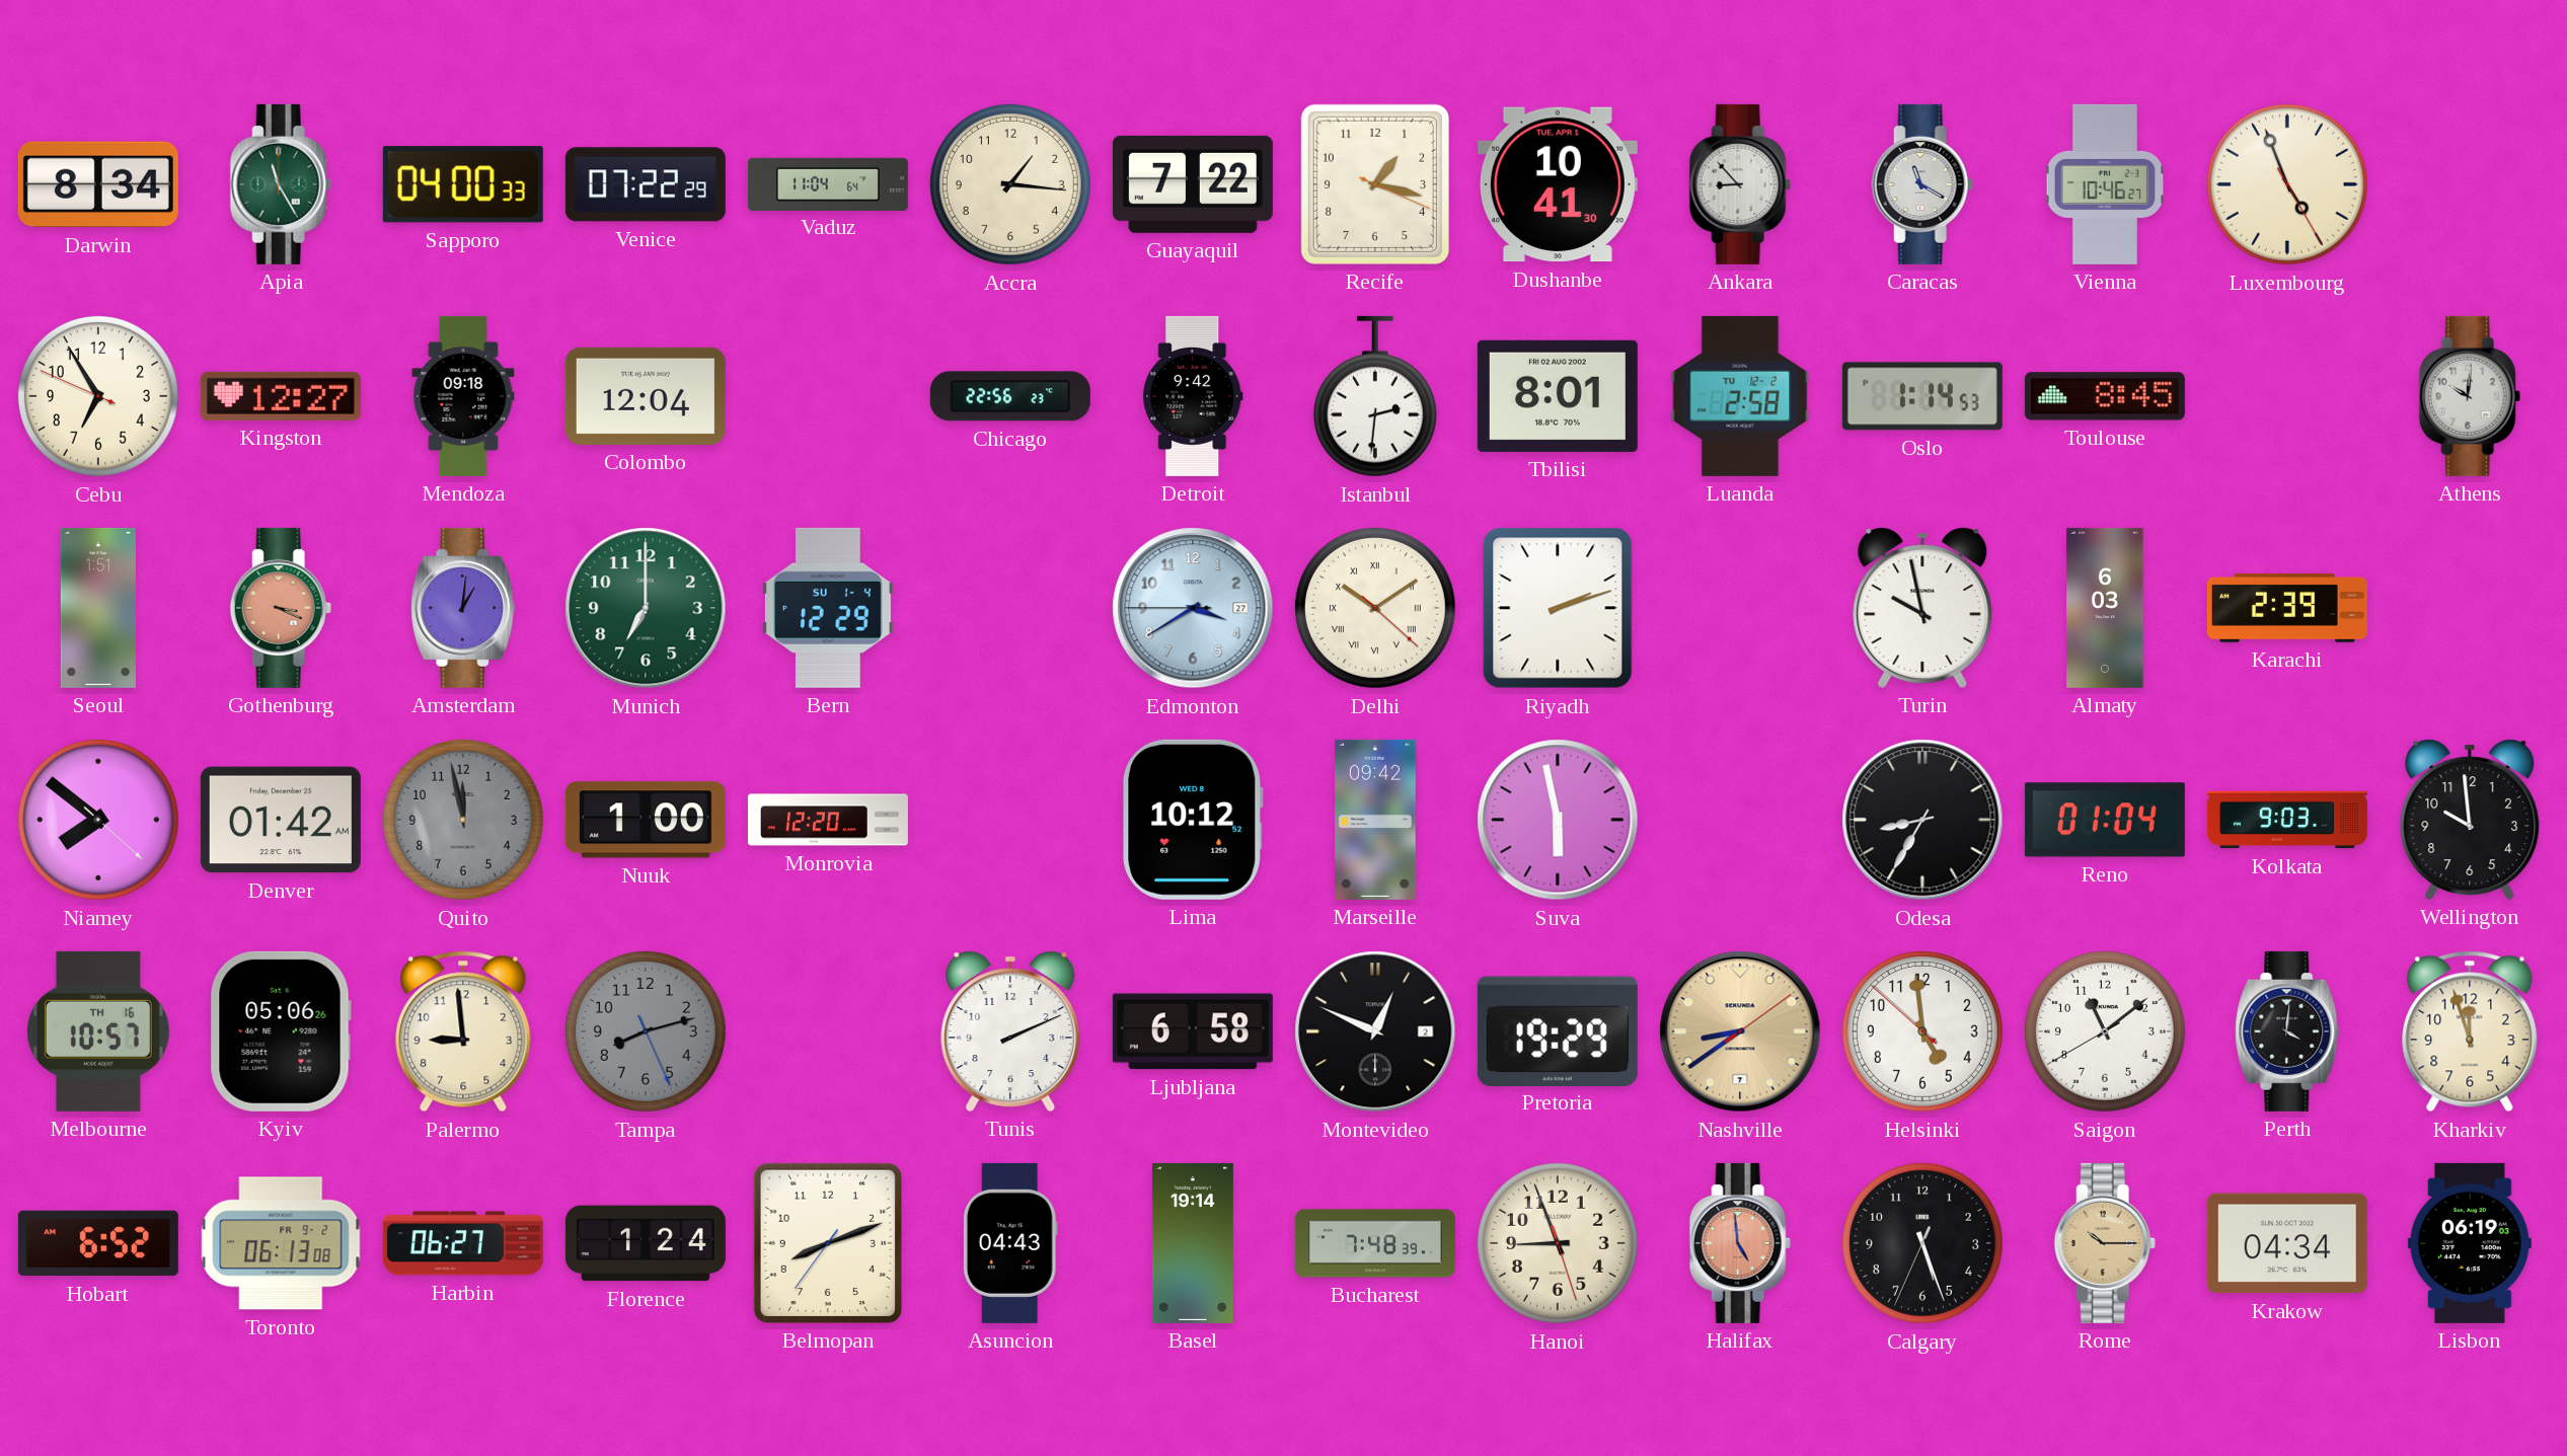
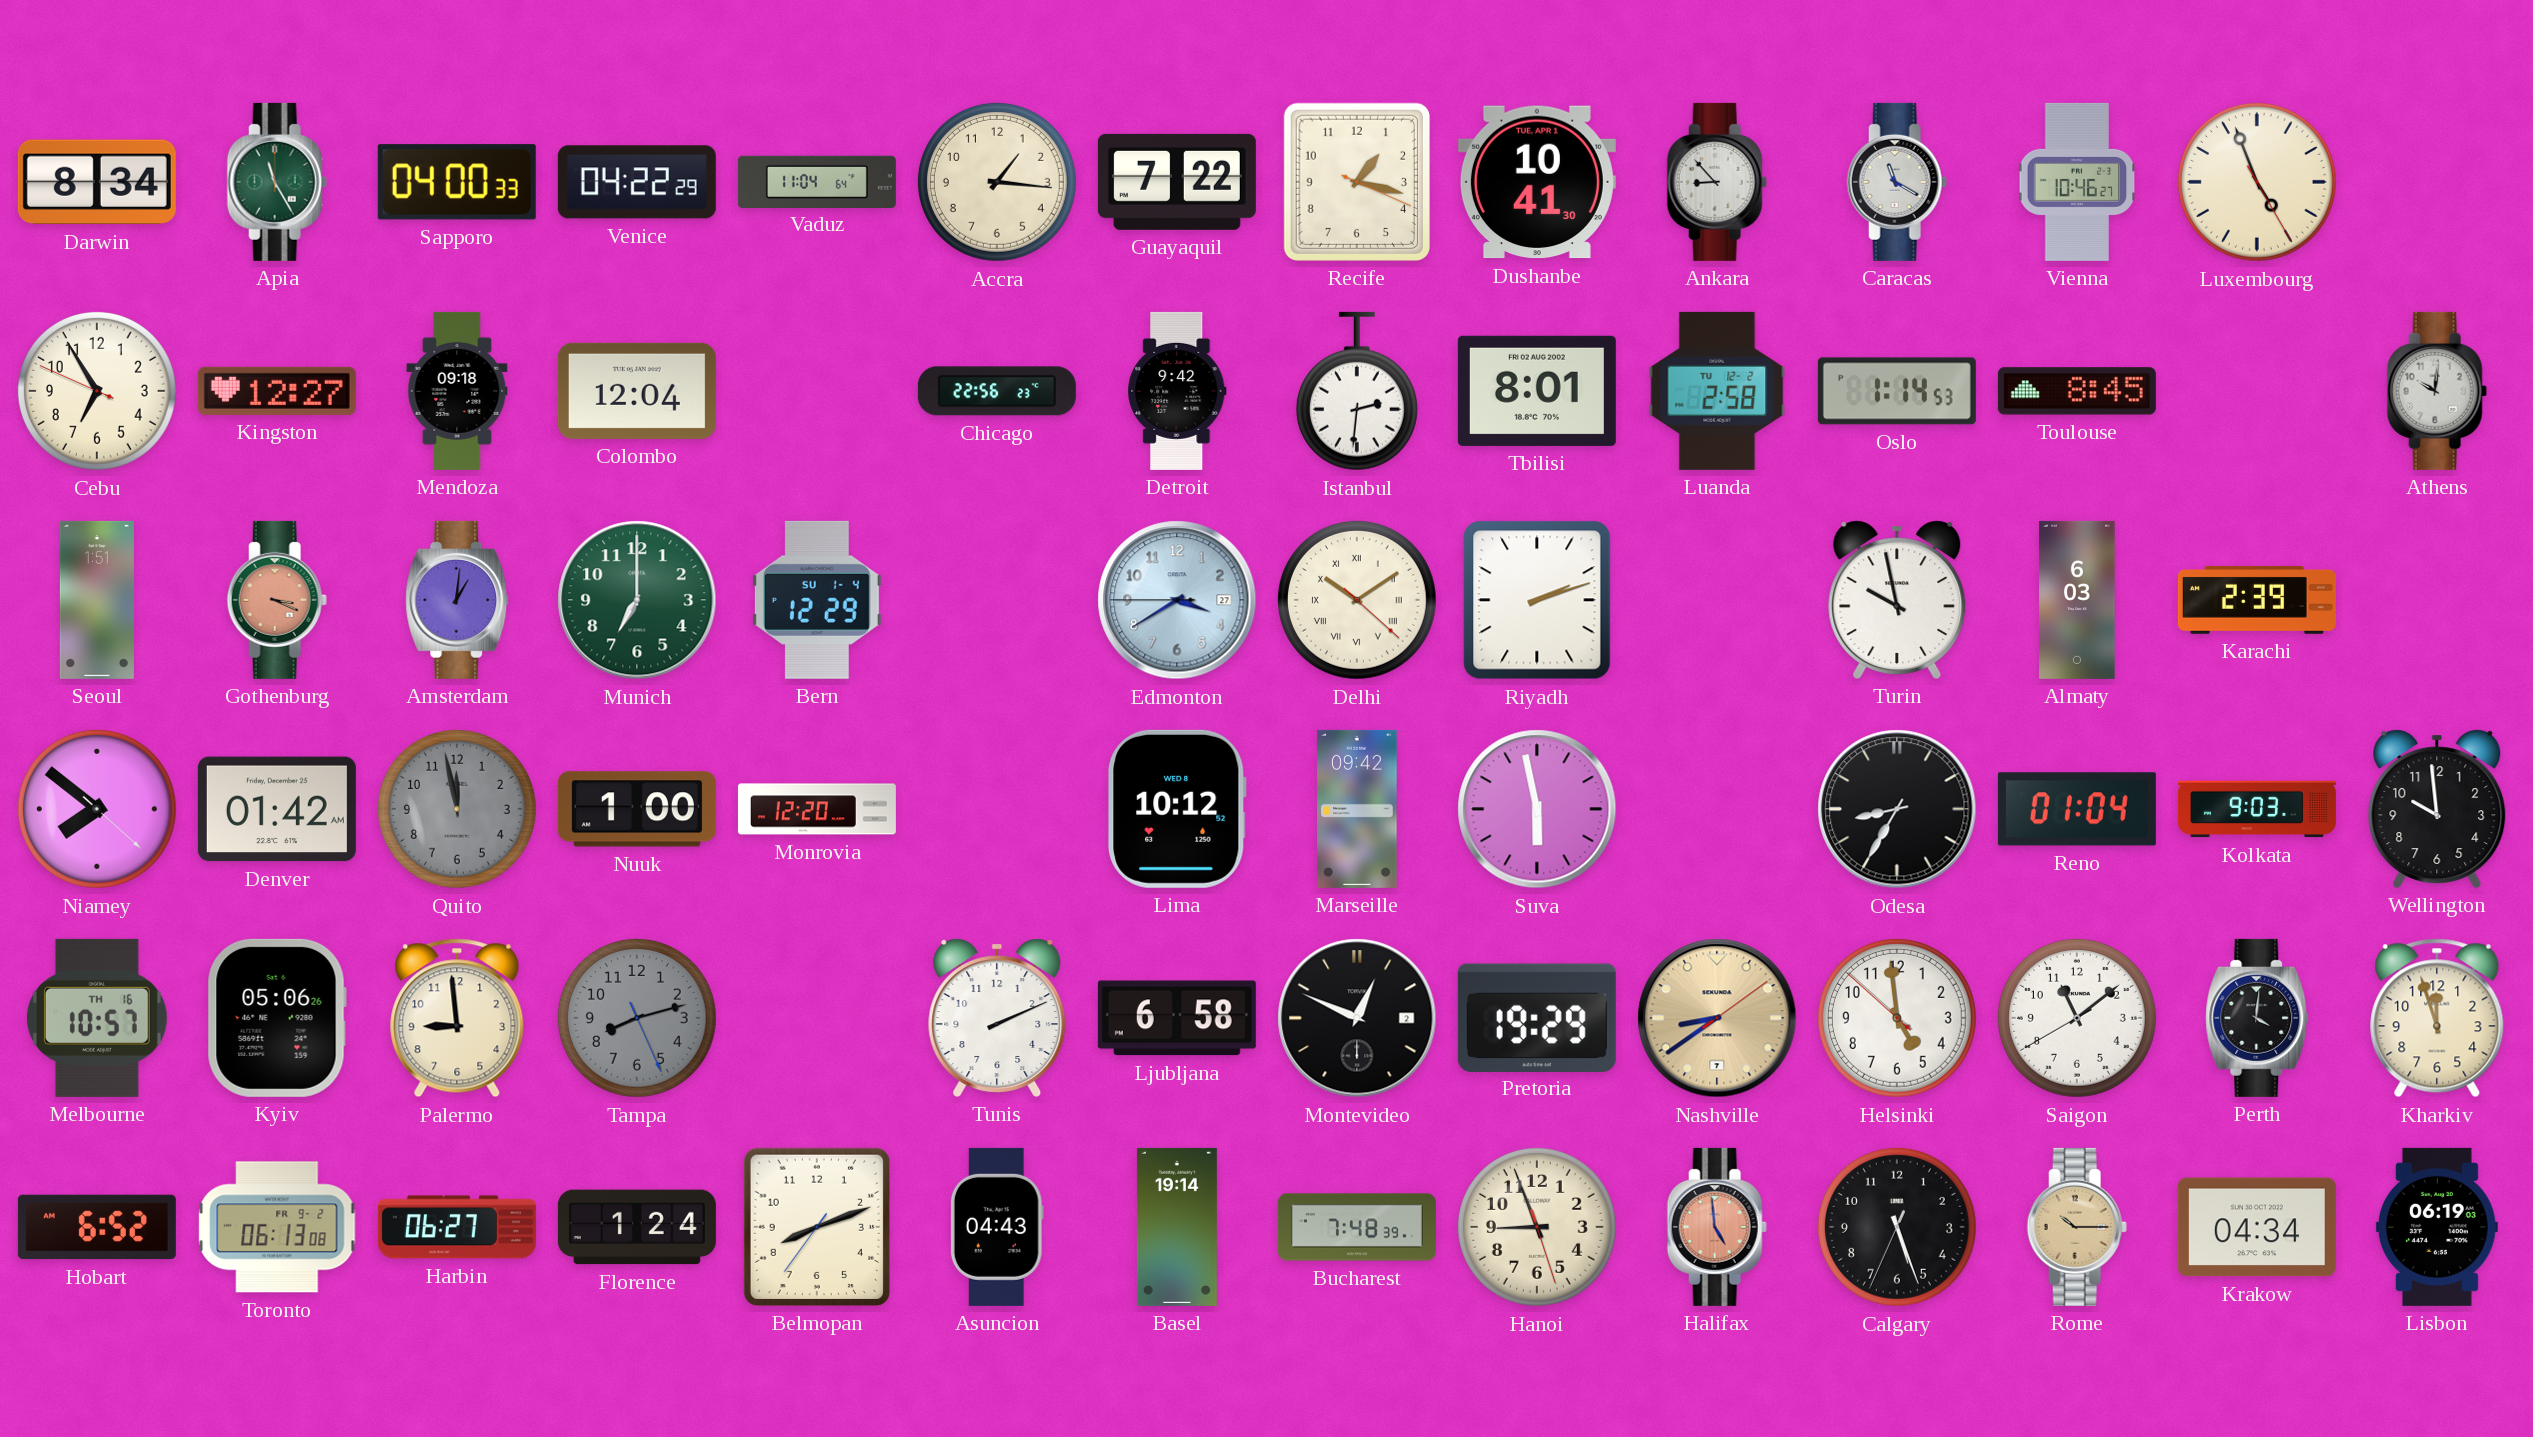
Venice: 07:22 -> 04:22 (637, 182)
